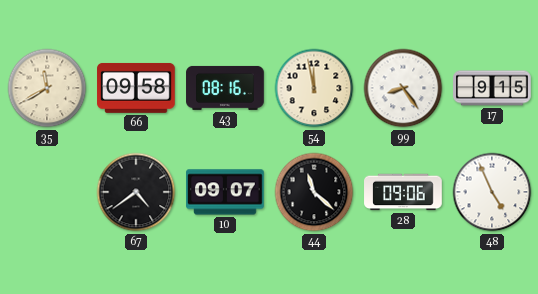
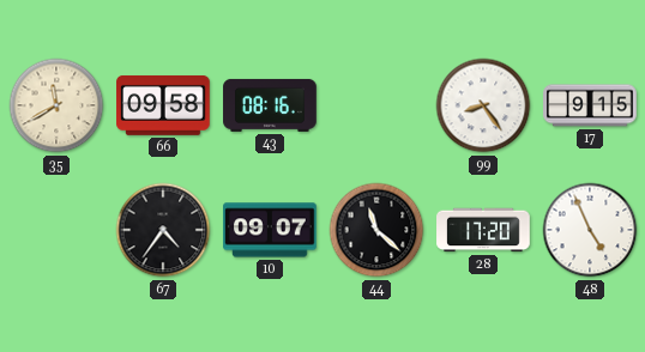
54: 11:58 -> none (314, 88)
67: 4:39 -> 4:36 (163, 230)
28: 09:06 -> 17:20 (483, 230)
